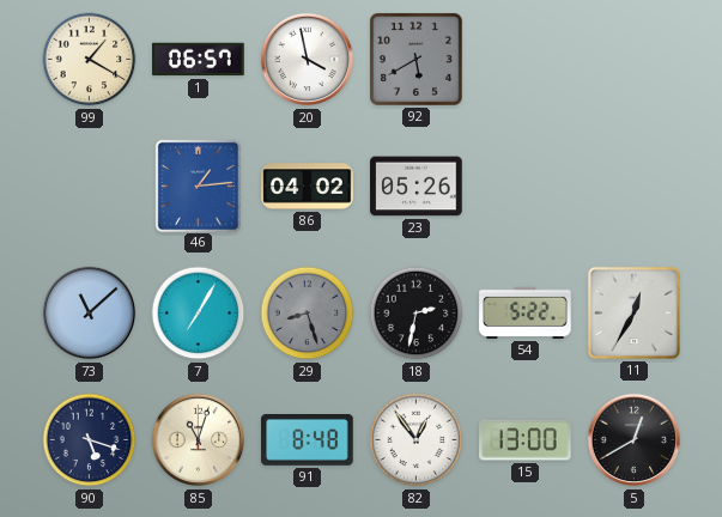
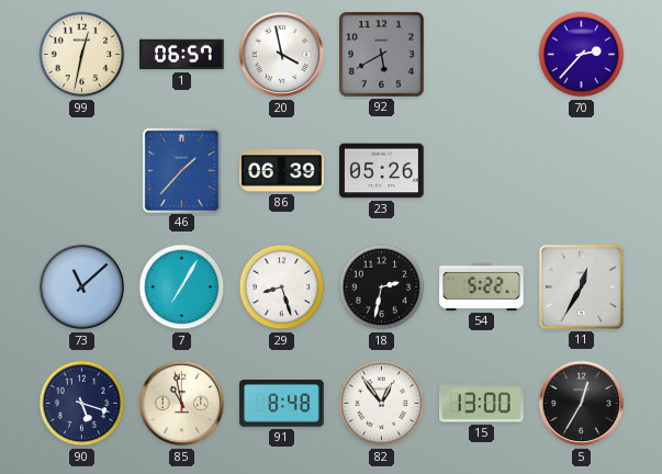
99: 1:20 -> 12:32 (82, 55)
70: none -> 2:37 (582, 55)
46: 1:14 -> 1:37 (181, 170)
86: 04:02 -> 06:39 (282, 171)
29 dial: grey -> white (282, 287)
85: 11:03 -> 10:58 (182, 404)
5: 12:40 -> 12:35 (582, 404)
